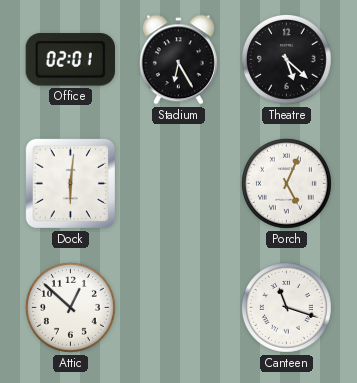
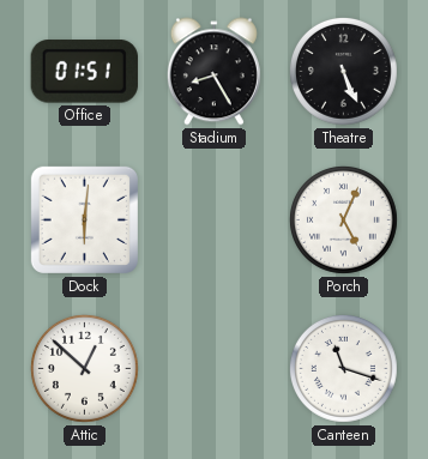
Office: 02:01 -> 01:51 (84, 72)
Stadium: 6:25 -> 8:25 (213, 72)
Theatre: 5:22 -> 5:26 (343, 71)
